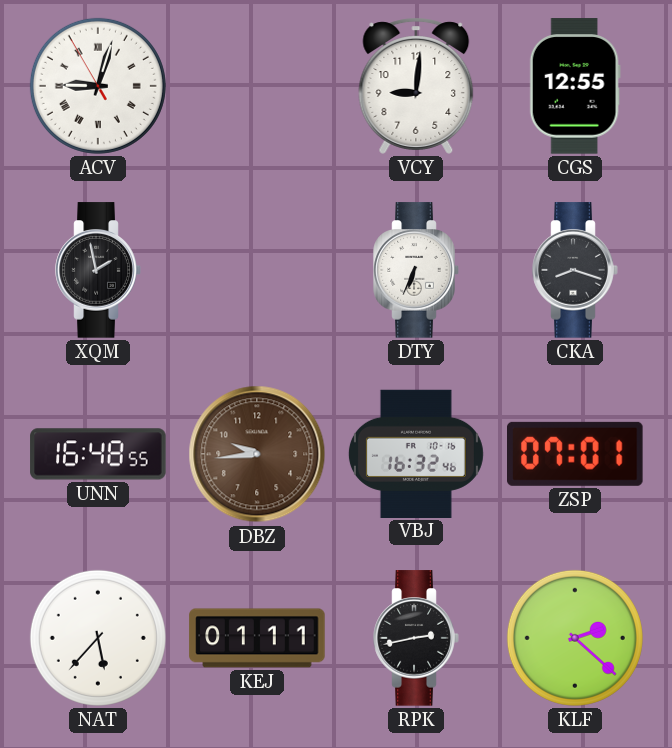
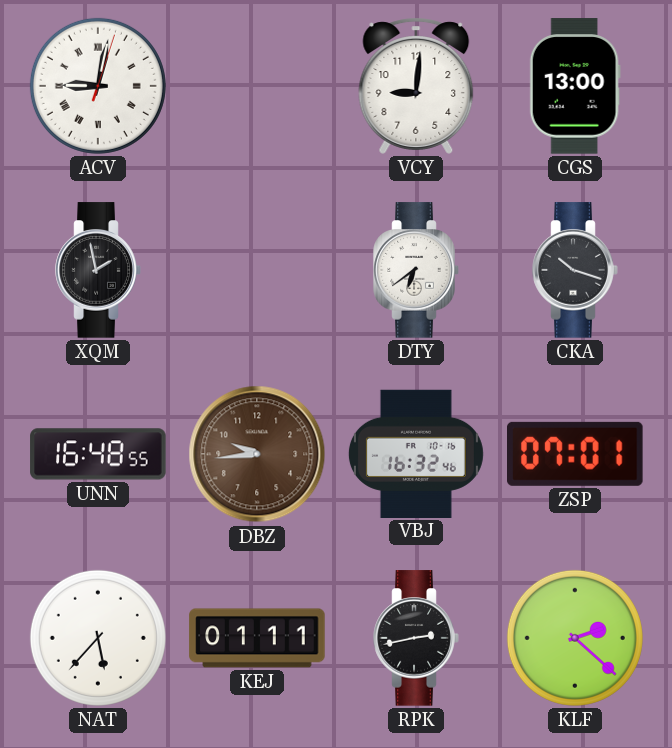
ACV: 9:02:55 -> 9:02:03 (98, 86)
CGS: 12:55 -> 13:00 (575, 86)
DTY: 6:34 -> 6:39 (416, 270)
CKA: 8:18 -> 10:18 (575, 270)
